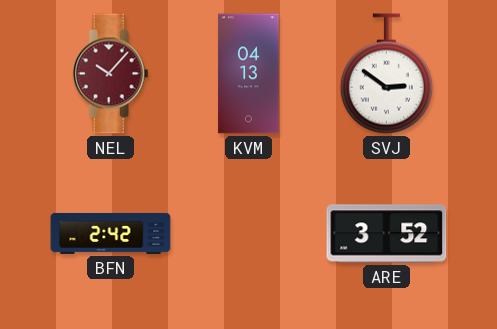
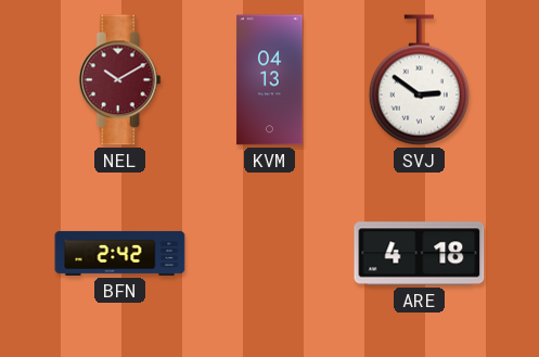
NEL: 10:07 -> 10:10 (119, 80)
ARE: 3:52 -> 4:18 (420, 254)
